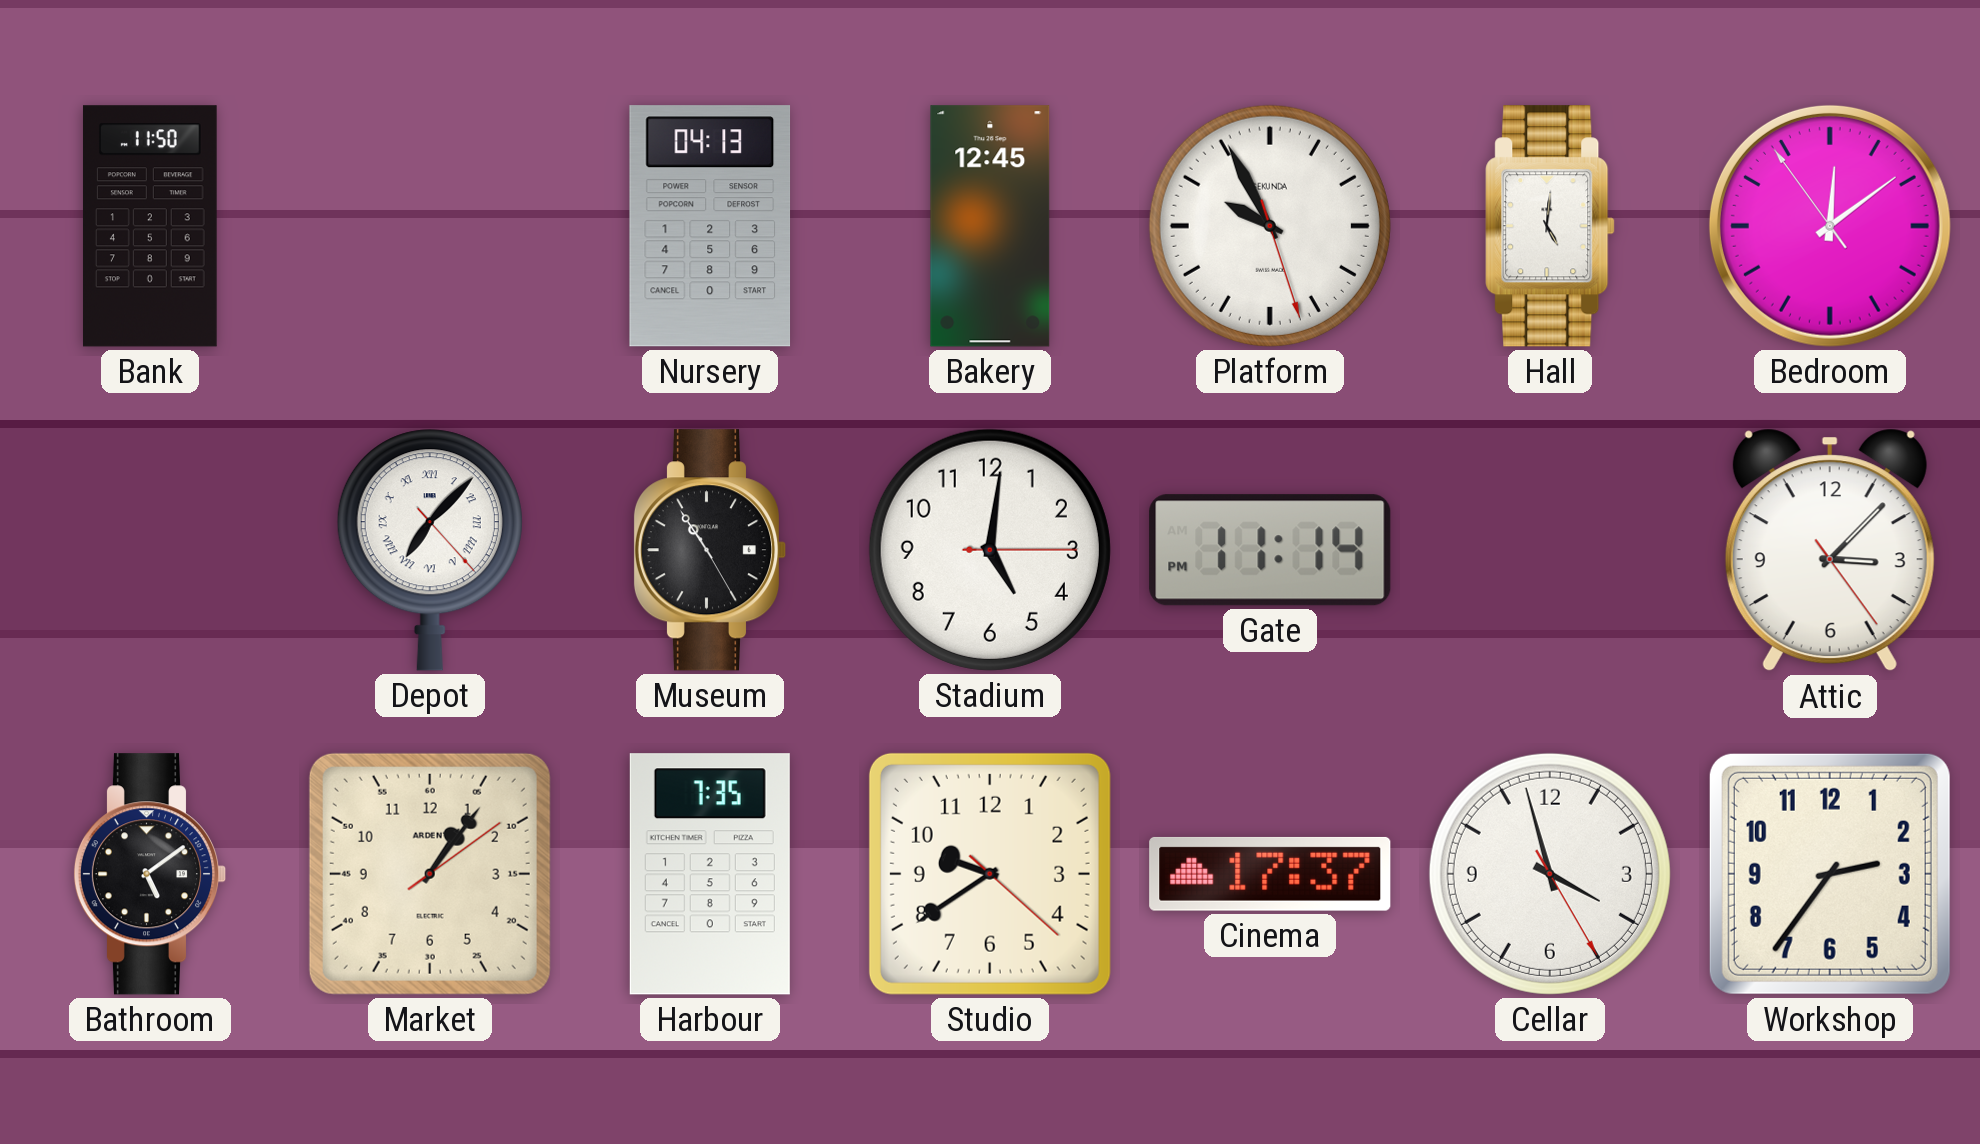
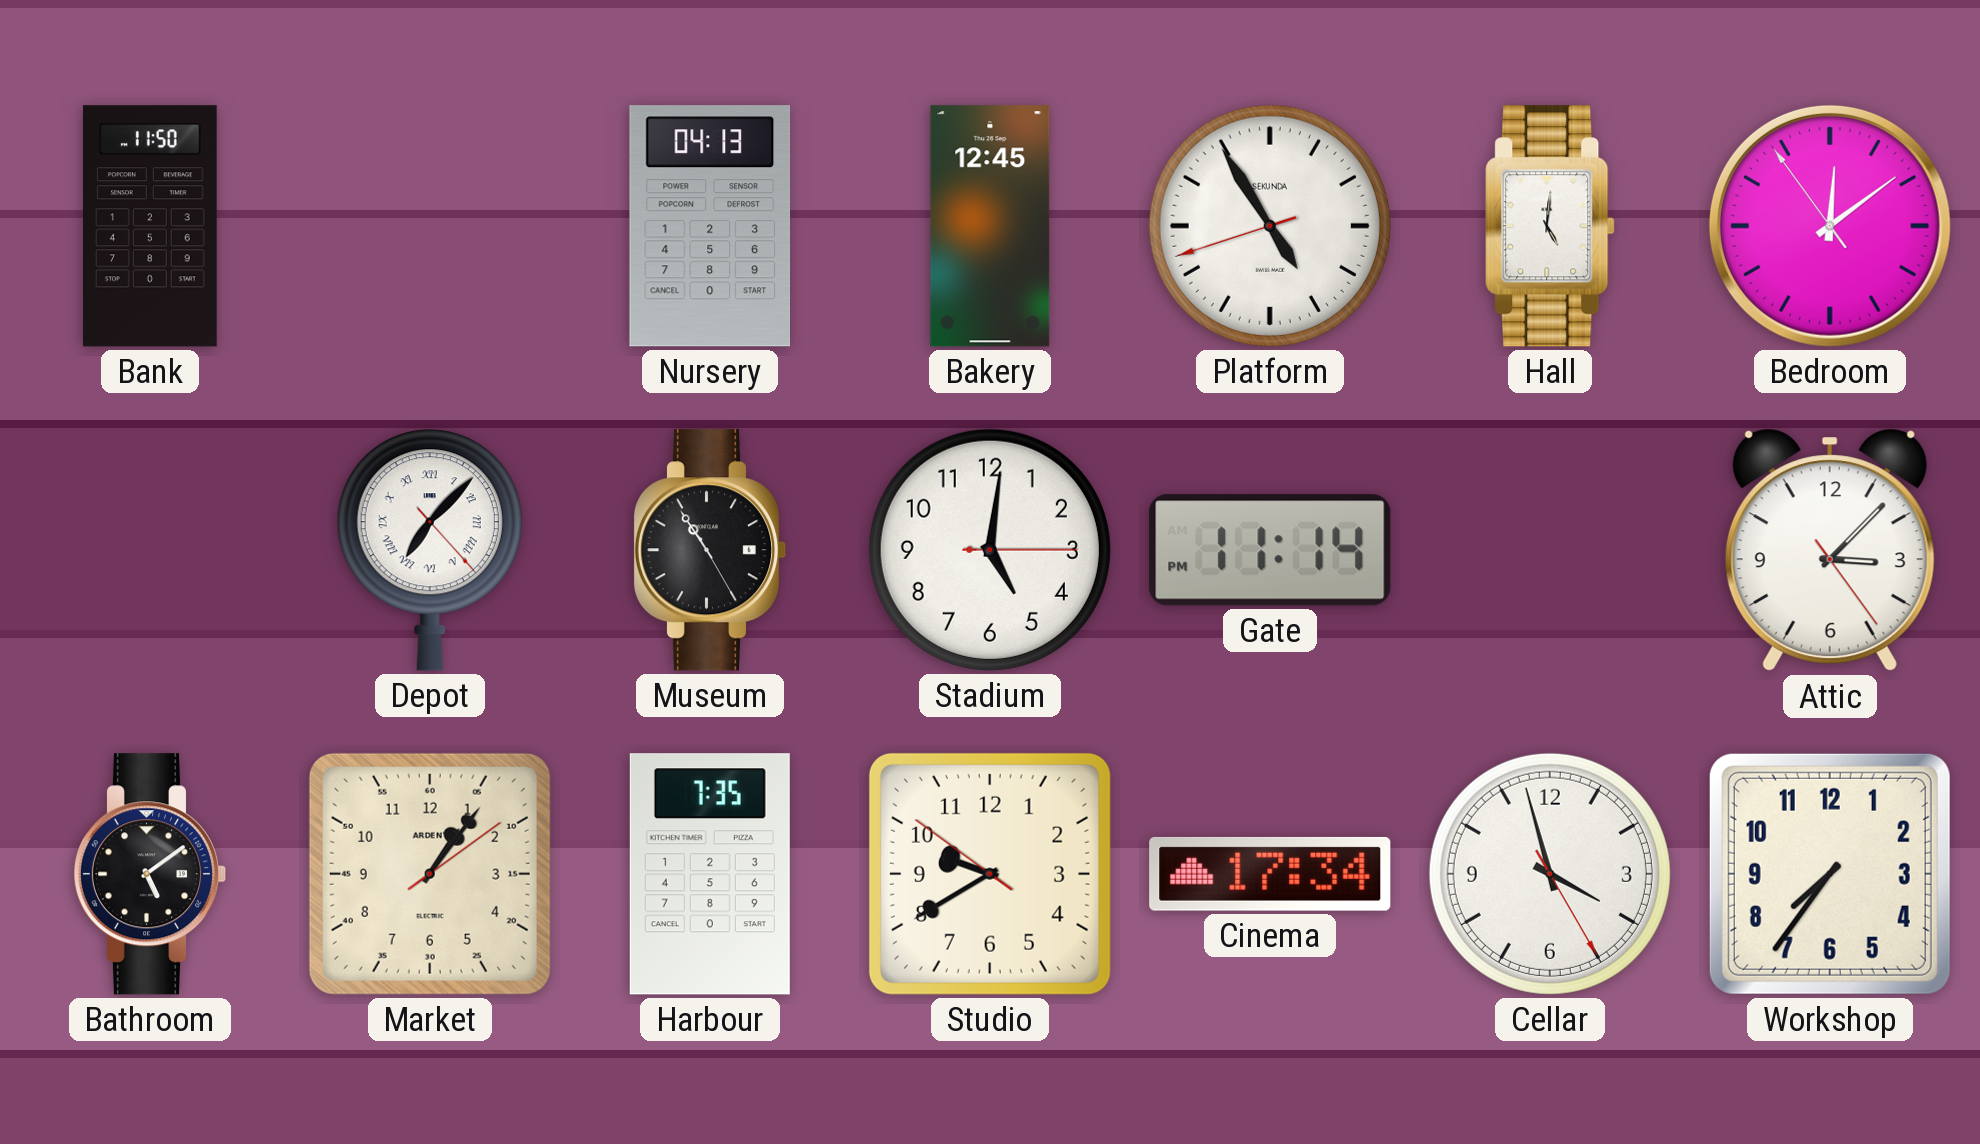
Platform: 9:55 -> 4:54 (1270, 226)
Studio: 9:39:22 -> 9:39:51 (990, 874)
Cinema: 17:37 -> 17:34 (1270, 874)
Workshop: 2:36 -> 7:36 (1830, 874)
